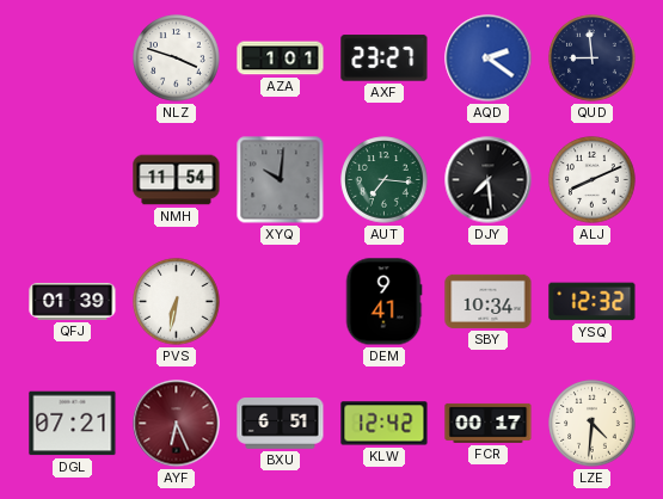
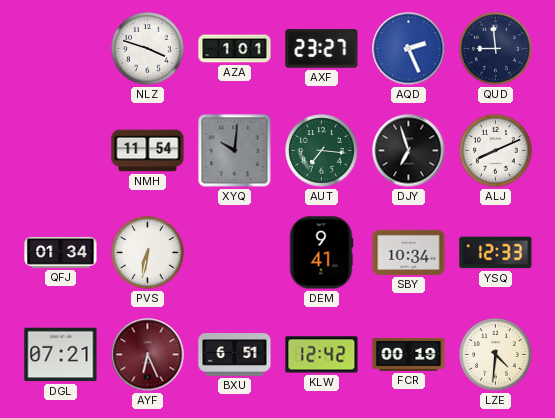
AQD: 2:21 -> 2:26 (409, 49)
DJY: 7:29 -> 6:57 (409, 151)
QFJ: 01:39 -> 01:34 (61, 252)
YSQ: 12:32 -> 12:33 (496, 253)
FCR: 00:17 -> 00:19 (409, 354)
